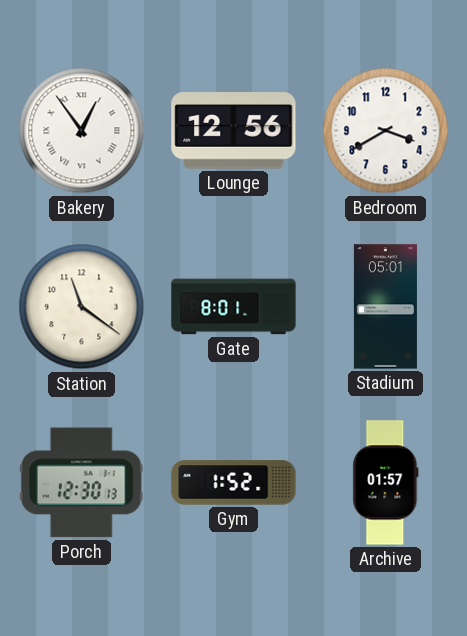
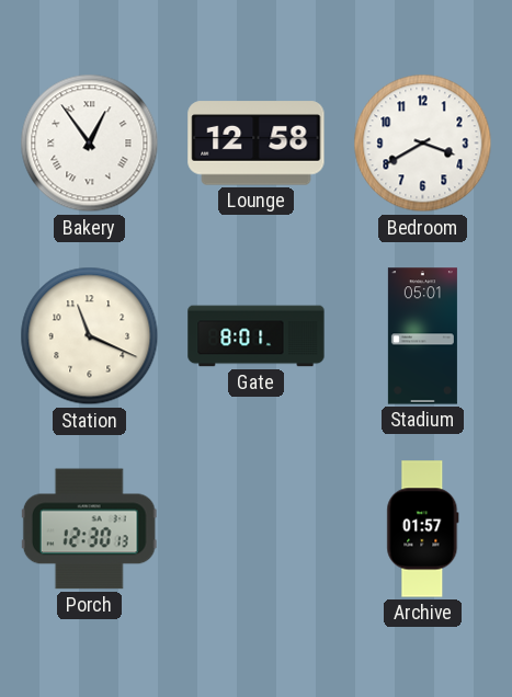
Lounge: 12:56 -> 12:58 (257, 144)
Station: 11:21 -> 11:19 (90, 336)
Gym: 1:52 -> none (234, 483)
